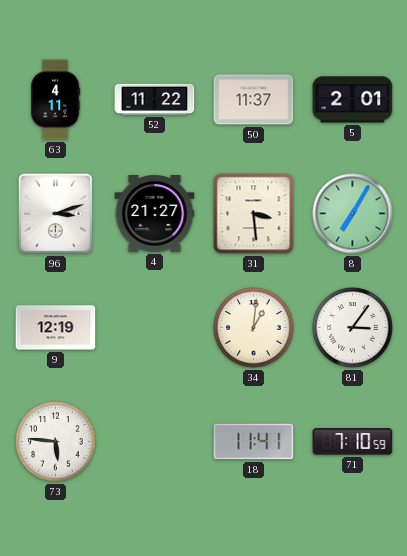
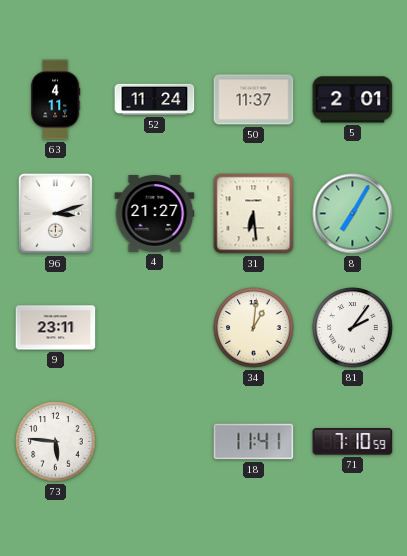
52: 11:22 -> 11:24 (155, 99)
31: 3:29 -> 6:29 (254, 214)
9: 12:19 -> 23:11 (56, 328)
81: 3:06 -> 2:06 (353, 328)
